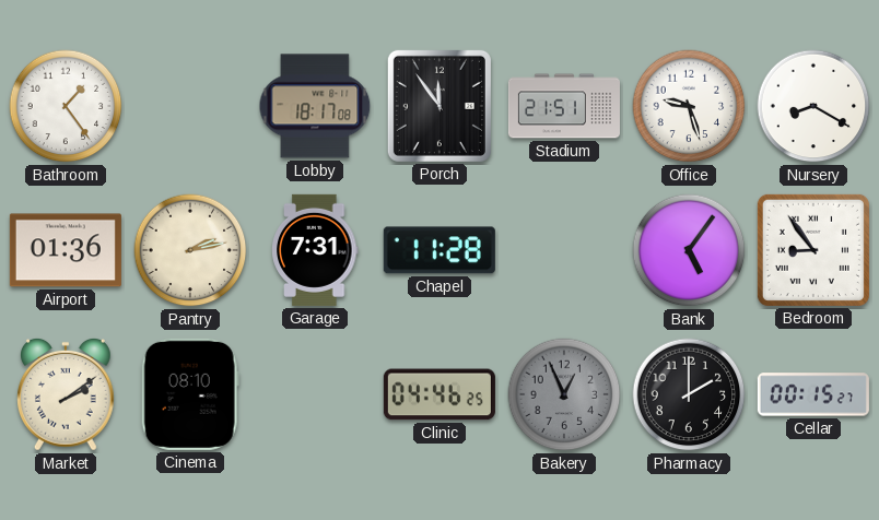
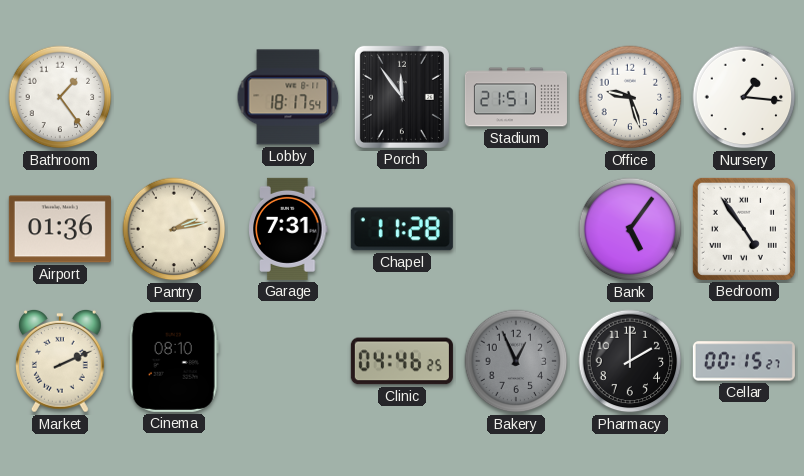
Lobby: 18:17:08 -> 18:17:54 (288, 97)
Nursery: 8:20 -> 1:16 (744, 97)
Bedroom: 8:54 -> 4:54 (744, 229)
Market: 2:09 -> 2:11 (61, 361)
